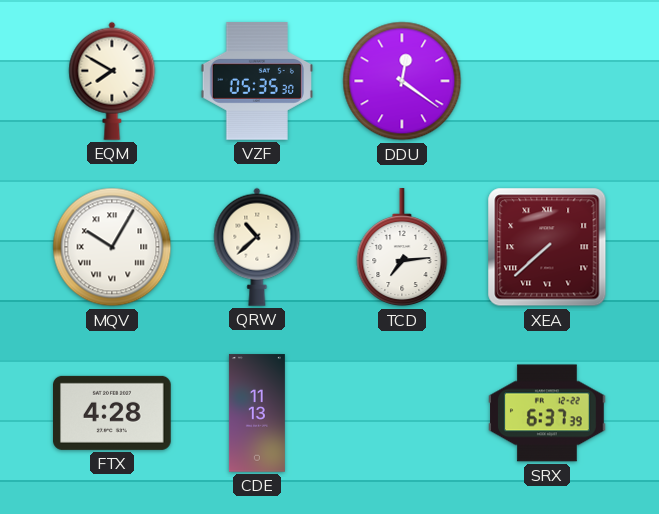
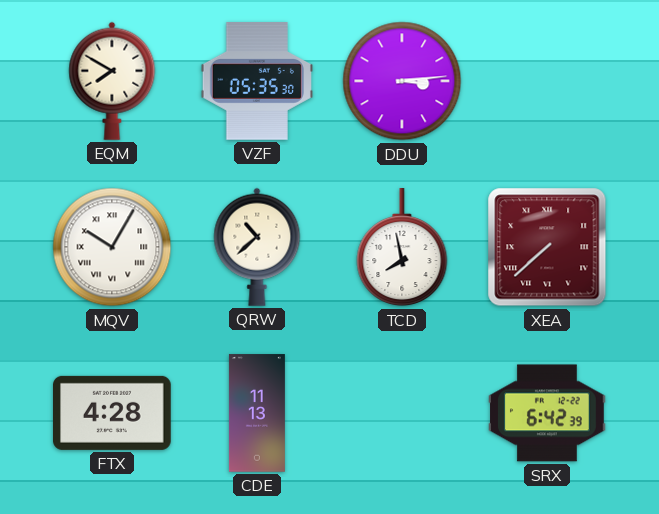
DDU: 12:21 -> 3:14 (402, 81)
TCD: 7:14 -> 7:58 (402, 248)
SRX: 6:37 -> 6:42 (547, 413)
